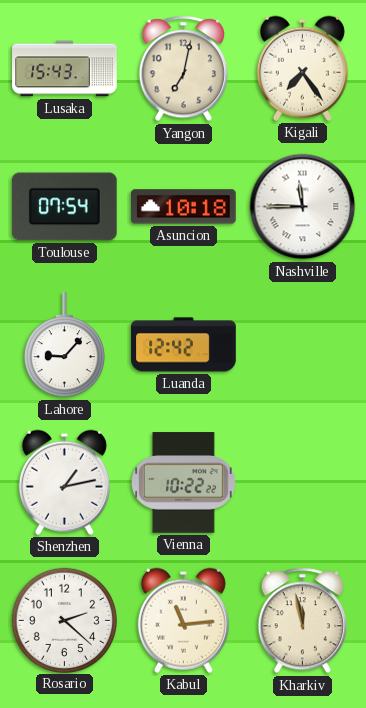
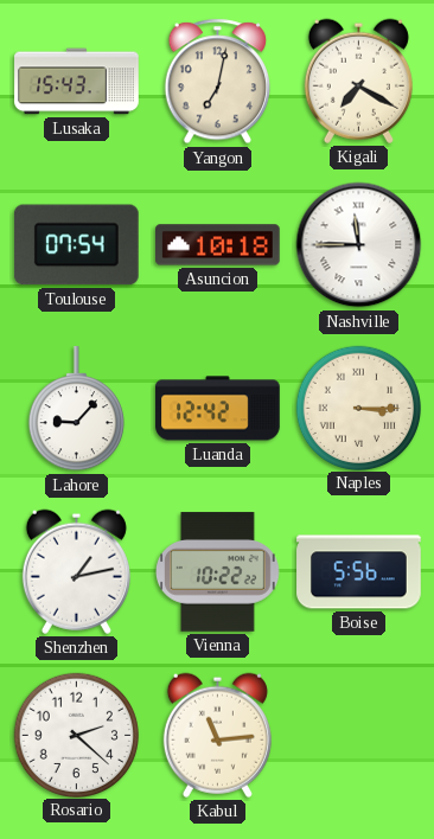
Kigali: 7:24 -> 7:20 (358, 81)
Naples: none -> 3:15 (358, 408)
Boise: none -> 5:56 (359, 572)
Kharkiv: 11:58 -> none (302, 621)
